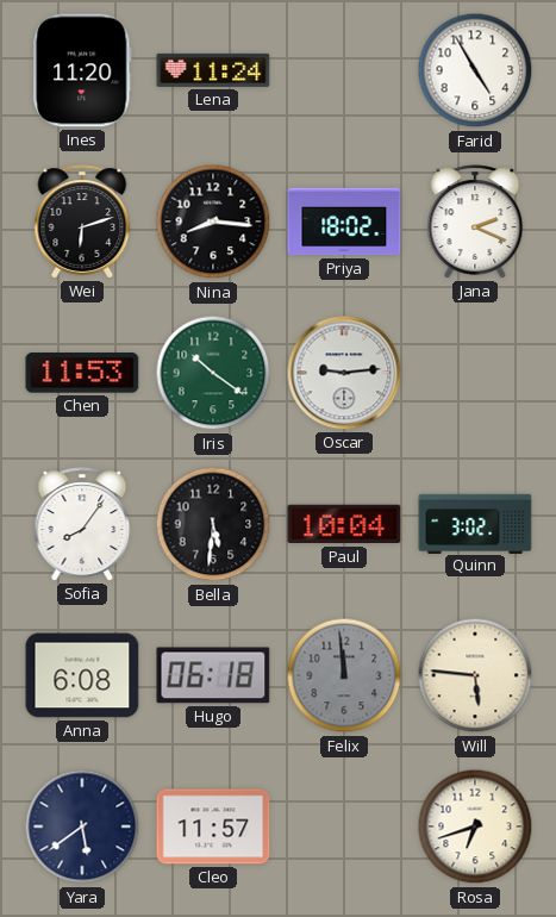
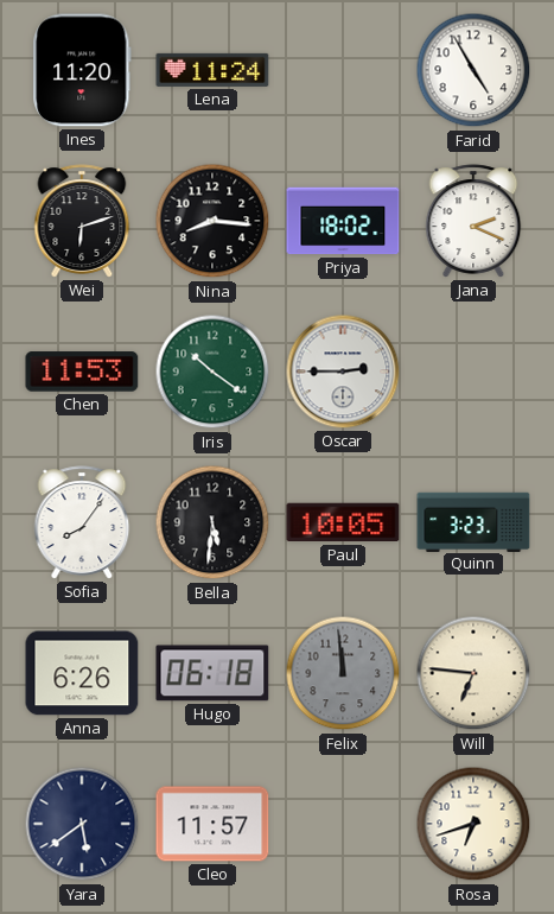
Oscar: 9:14 -> 2:45 (343, 372)
Paul: 10:04 -> 10:05 (343, 522)
Quinn: 3:02 -> 3:23 (473, 521)
Anna: 6:08 -> 6:26 (82, 673)
Will: 5:46 -> 6:46 (473, 673)
